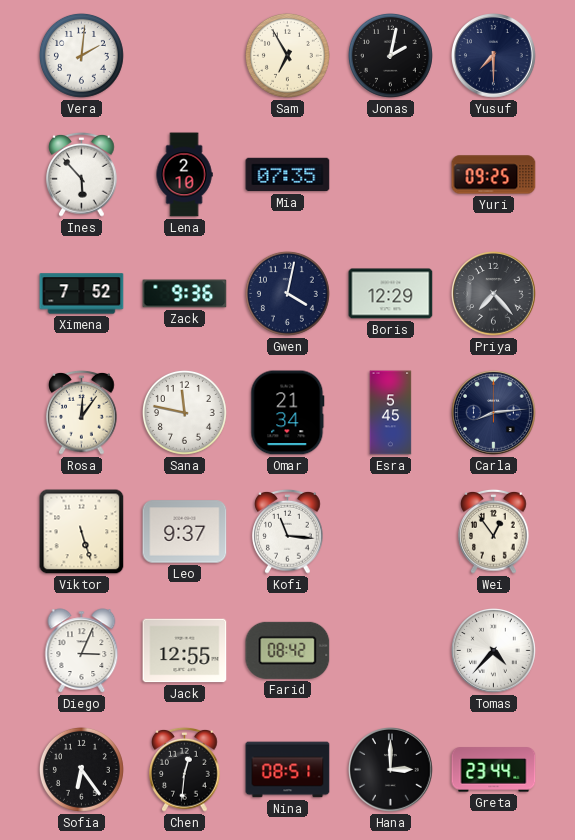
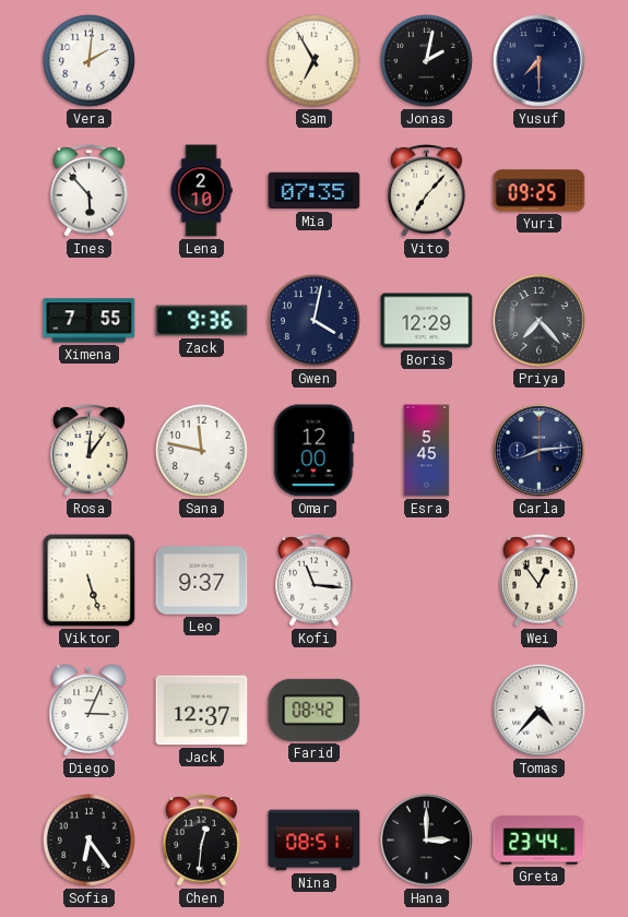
Vito: none -> 7:07 (427, 190)
Ximena: 7:52 -> 7:55 (90, 321)
Omar: 21:34 -> 12:00 (315, 451)
Jack: 12:55 -> 12:37 (202, 711)
